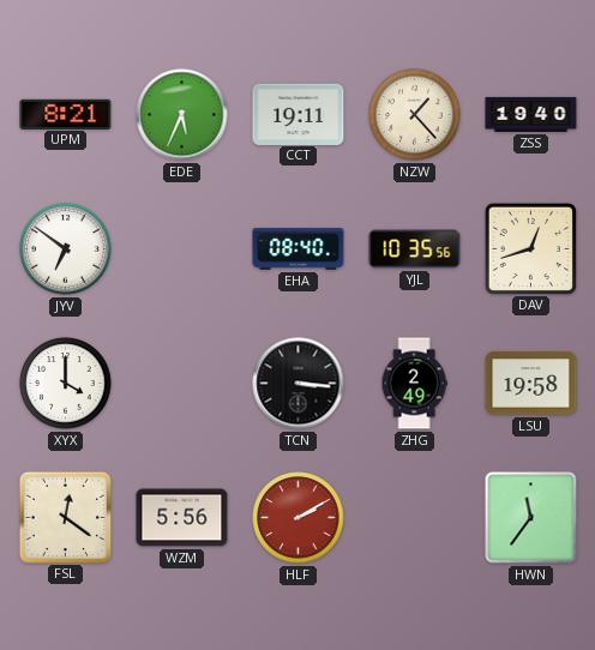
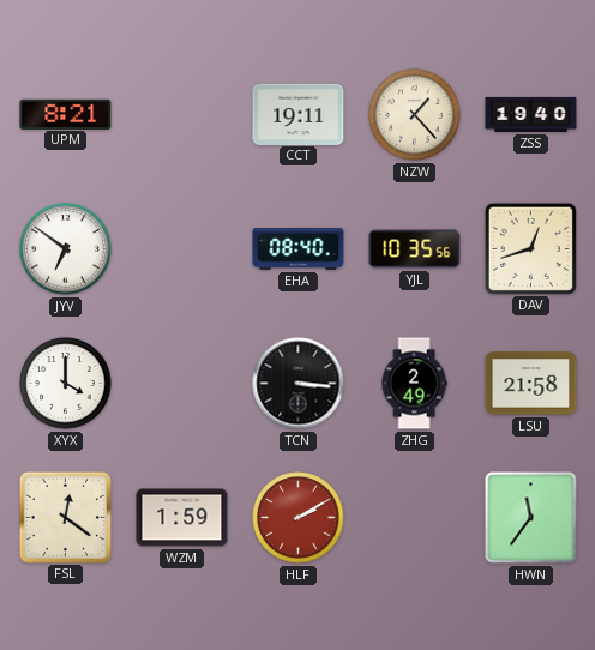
EDE: 5:34 -> none (182, 115)
LSU: 19:58 -> 21:58 (531, 384)
WZM: 5:56 -> 1:59 (182, 518)
